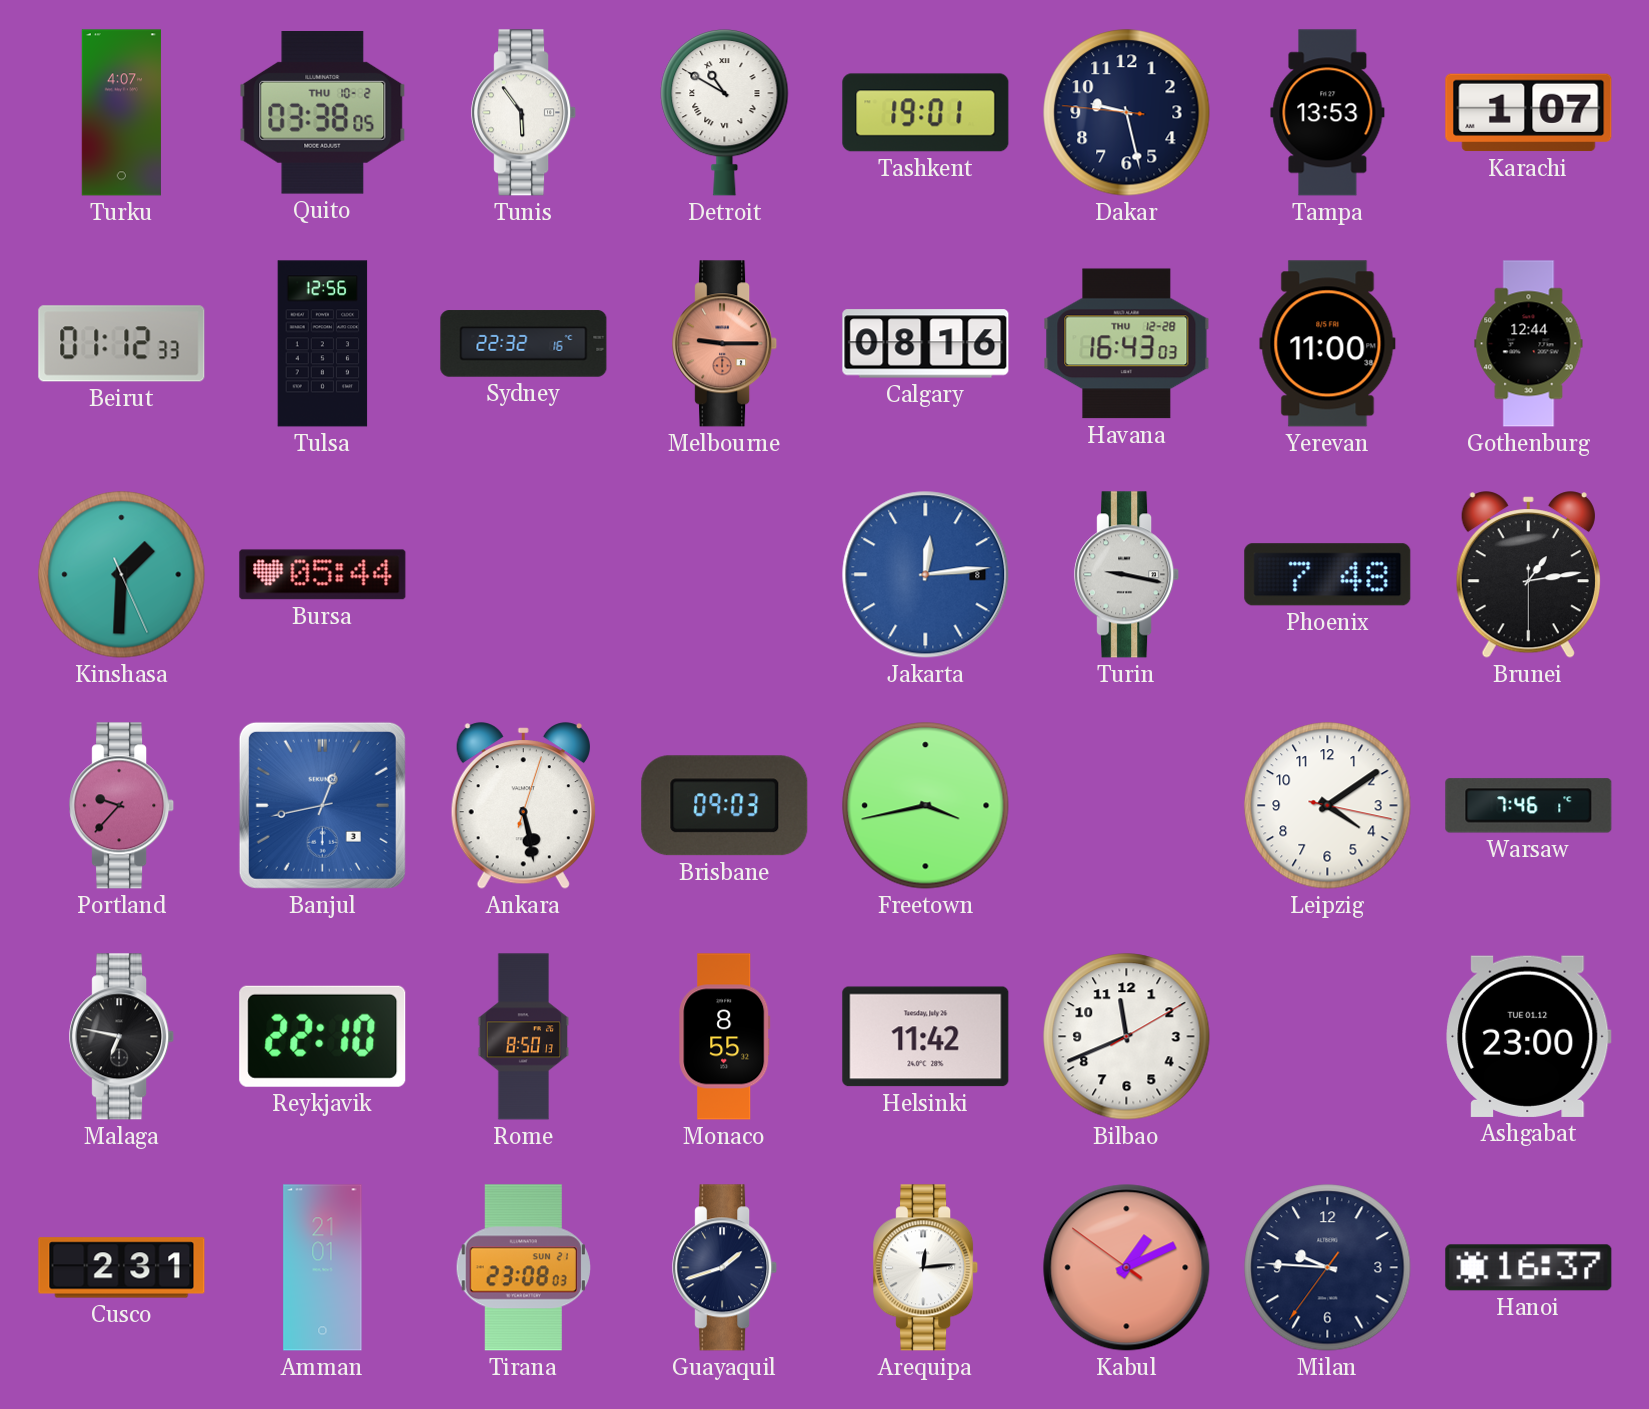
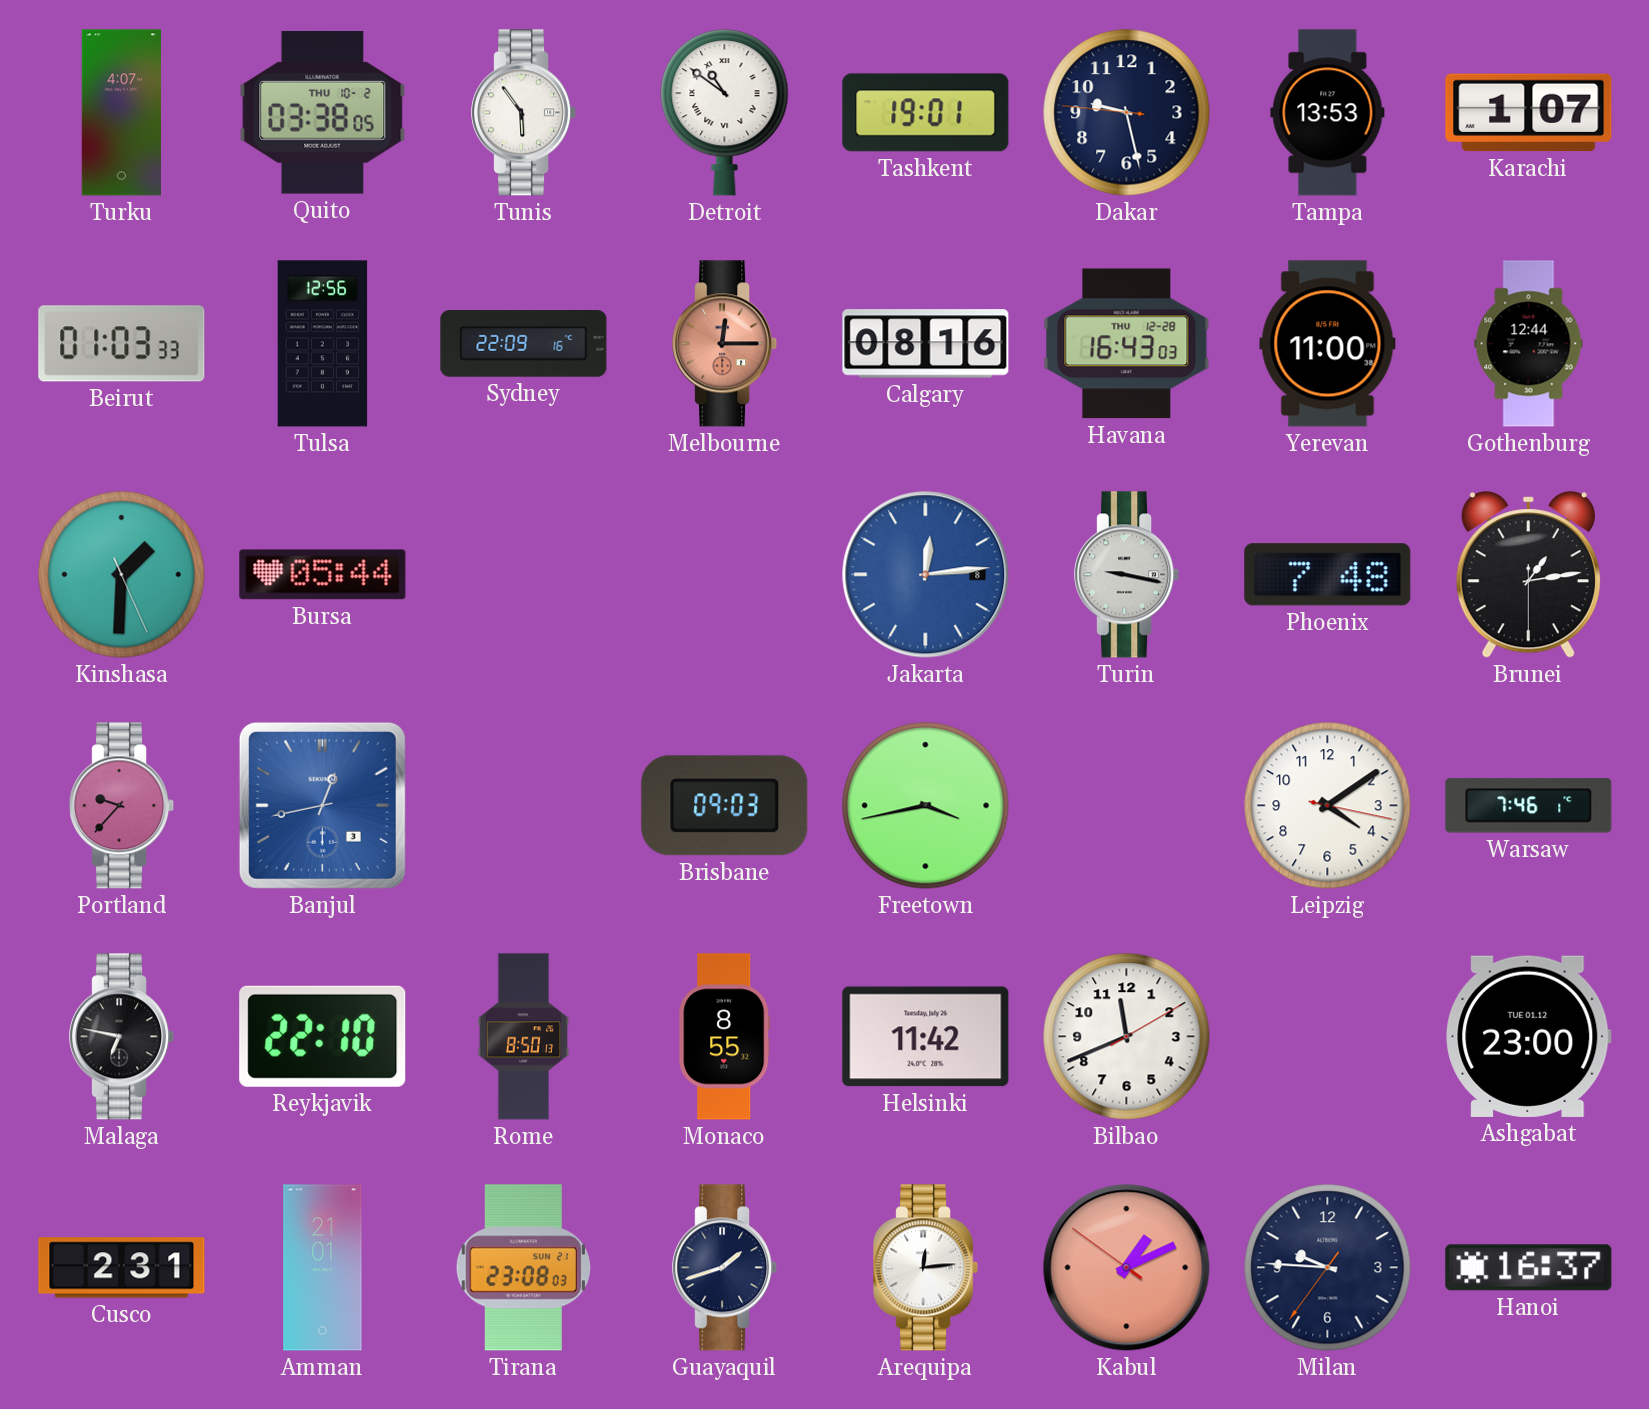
Detroit: 10:50 -> 10:51 (725, 112)
Beirut: 01:12 -> 01:03 (122, 344)
Sydney: 22:32 -> 22:09 (524, 344)
Melbourne: 9:15 -> 12:15 (725, 344)
Ankara: 5:28 -> none (523, 806)
